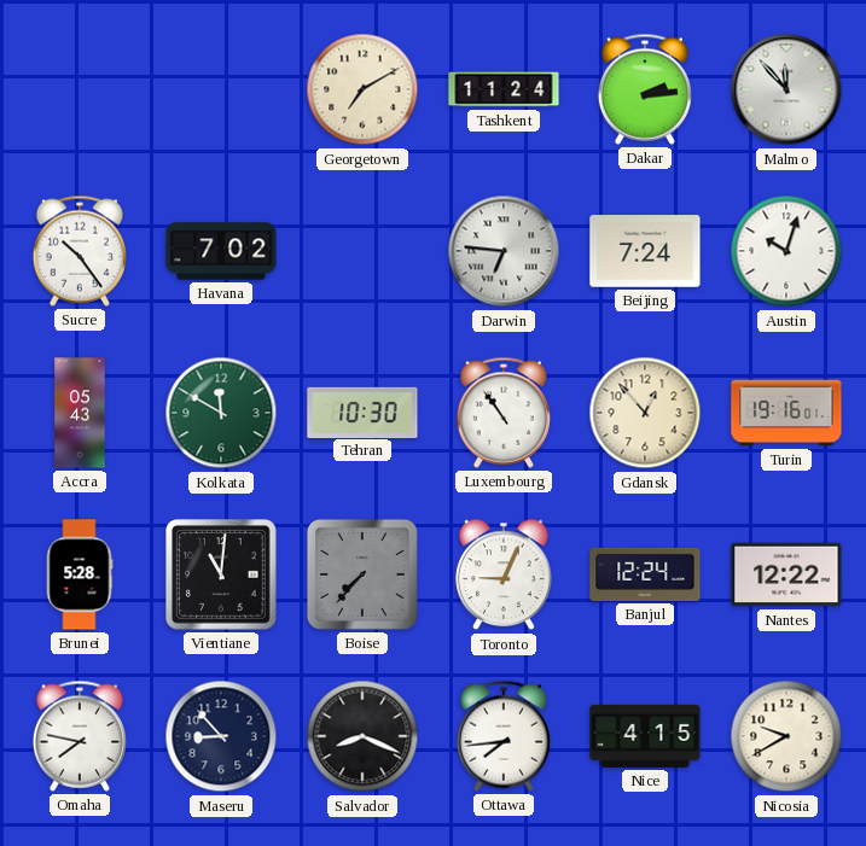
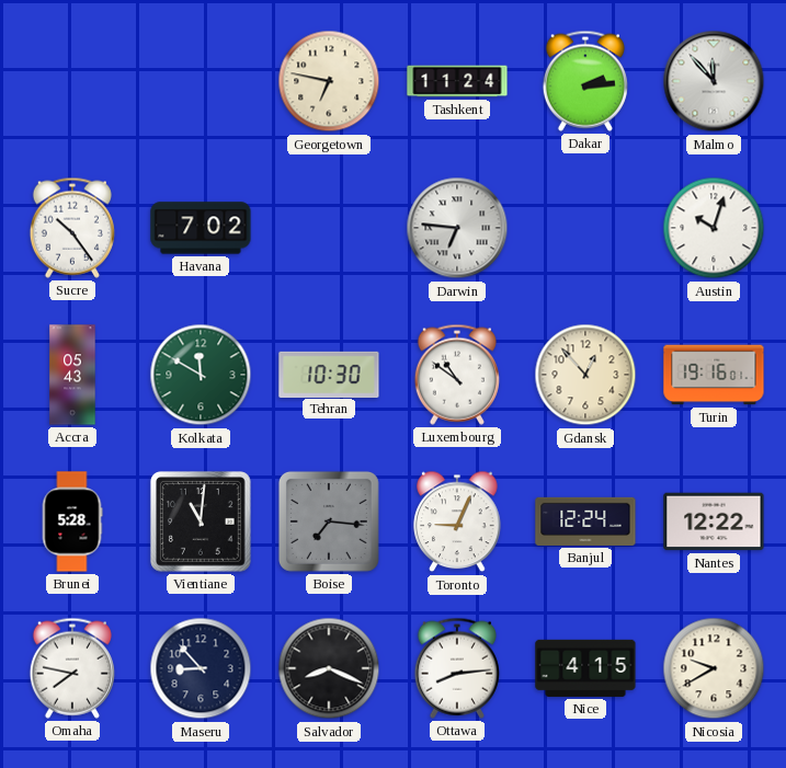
Georgetown: 7:10 -> 6:47 (329, 81)
Beijing: 7:24 -> none (645, 251)
Luxembourg: 10:54 -> 10:51 (457, 375)
Boise: 7:37 -> 7:16 (329, 521)
Ottawa: 7:44 -> 8:14 (457, 668)
